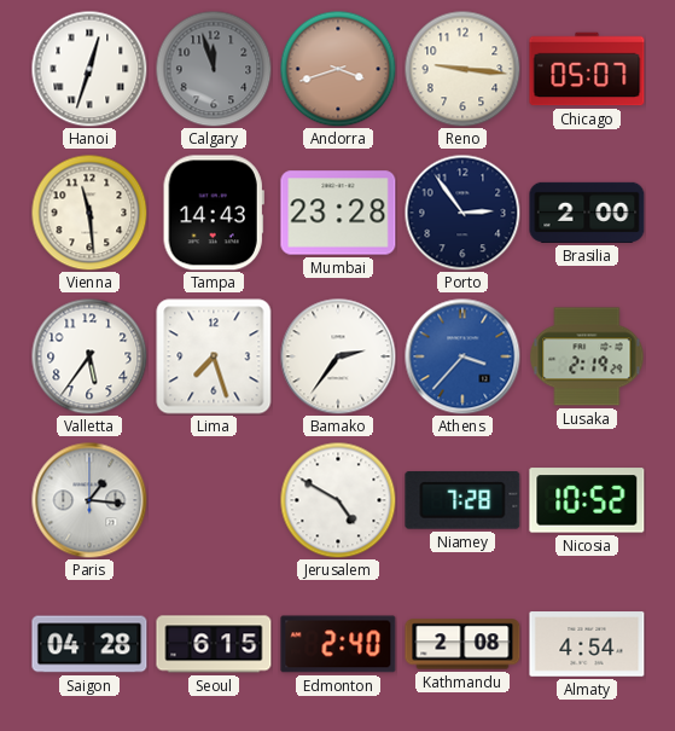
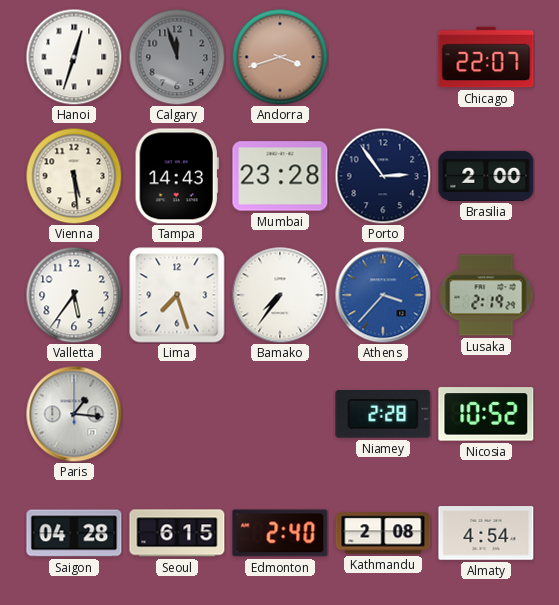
Reno: 9:16 -> none (462, 69)
Chicago: 05:07 -> 22:07 (486, 57)
Vienna: 11:29 -> 5:29 (74, 176)
Bamako: 2:36 -> 7:36 (280, 295)
Jerusalem: 4:50 -> none (338, 500)
Niamey: 7:28 -> 2:28 (383, 415)
